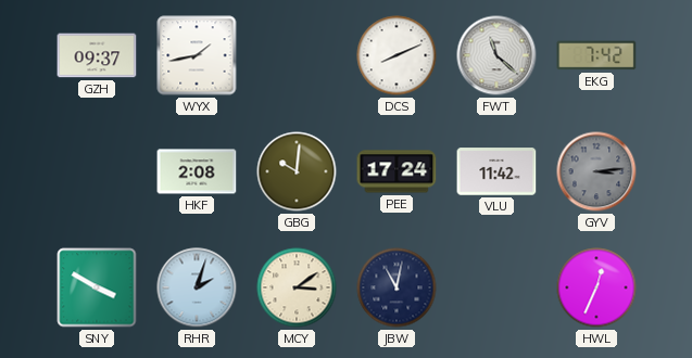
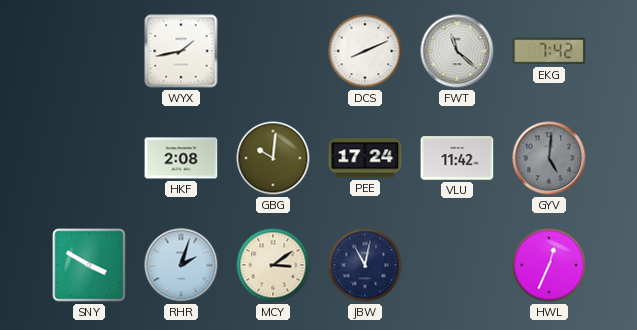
GZH: 09:37 -> none (97, 55)
GYV: 3:14 -> 5:01 (549, 158)
